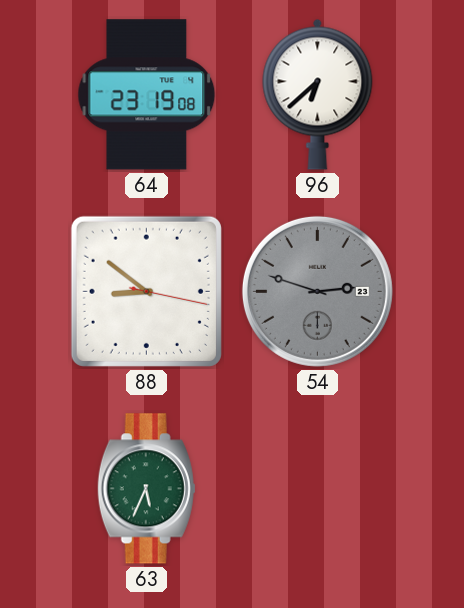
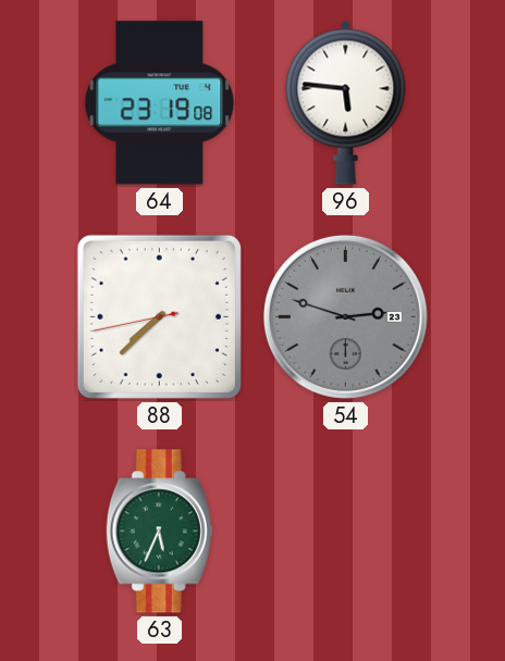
96: 6:38 -> 5:46 (346, 102)
88: 8:51 -> 7:37 (159, 316)
